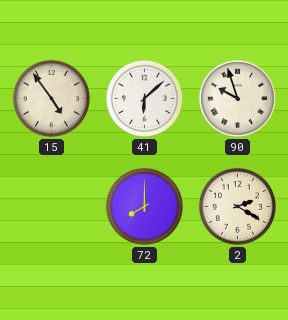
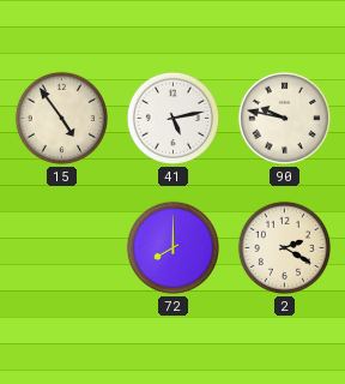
41: 6:08 -> 5:13 (172, 118)
90: 9:57 -> 9:47 (284, 118)
